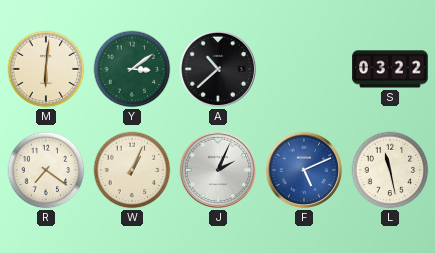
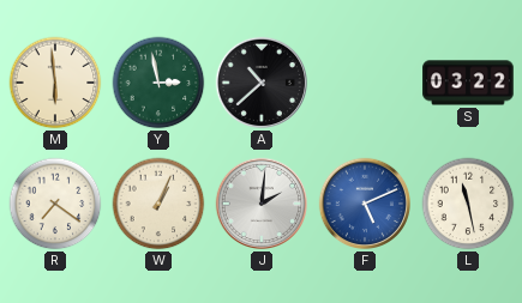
M: 6:01 -> 5:59 (55, 83)
Y: 3:09 -> 2:58 (158, 83)
J: 2:04 -> 2:01 (262, 204)
